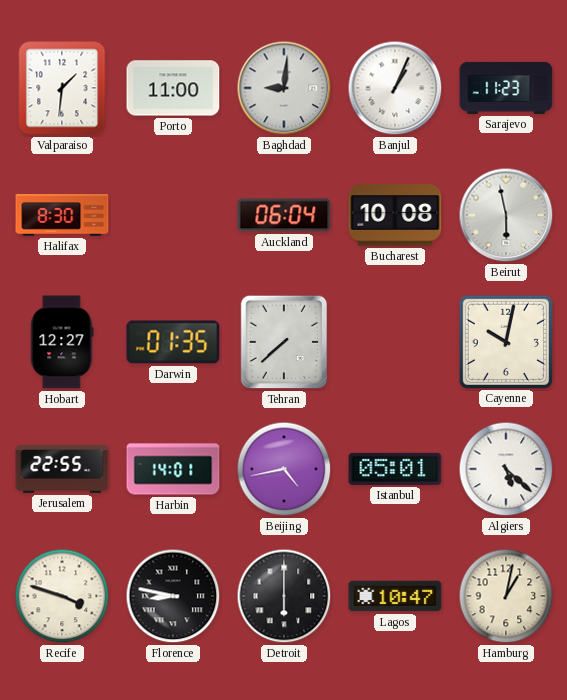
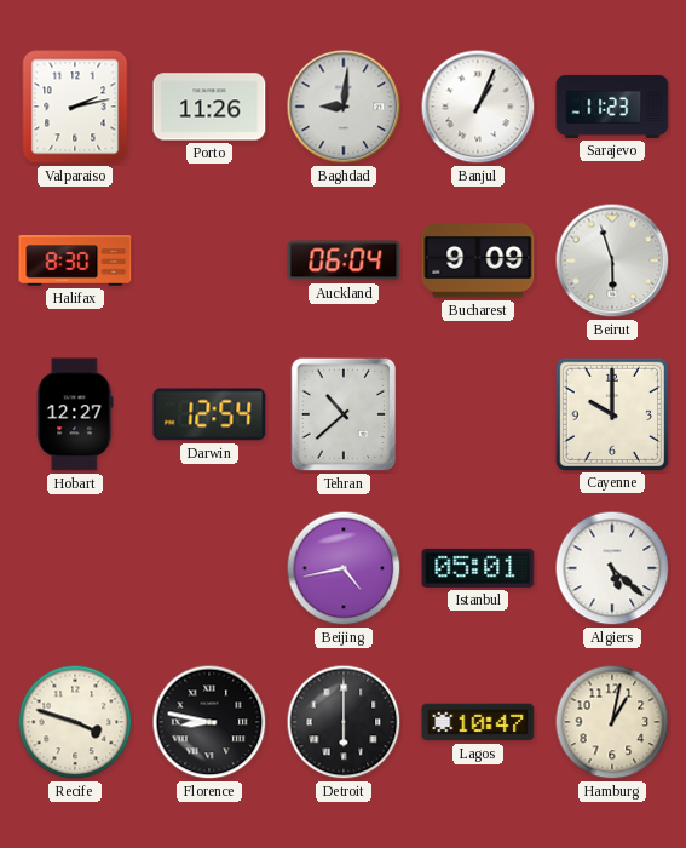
Valparaiso: 1:31 -> 2:13 (75, 107)
Porto: 11:00 -> 11:26 (209, 107)
Bucharest: 10:08 -> 9:09 (478, 260)
Beirut: 5:58 -> 5:57 (612, 260)
Darwin: 01:35 -> 12:54 (209, 414)
Tehran: 7:38 -> 10:38 (344, 414)
Cayenne: 10:02 -> 10:00 (611, 413)
Jerusalem: 22:55 -> none (62, 469)
Harbin: 14:01 -> none (173, 469)
